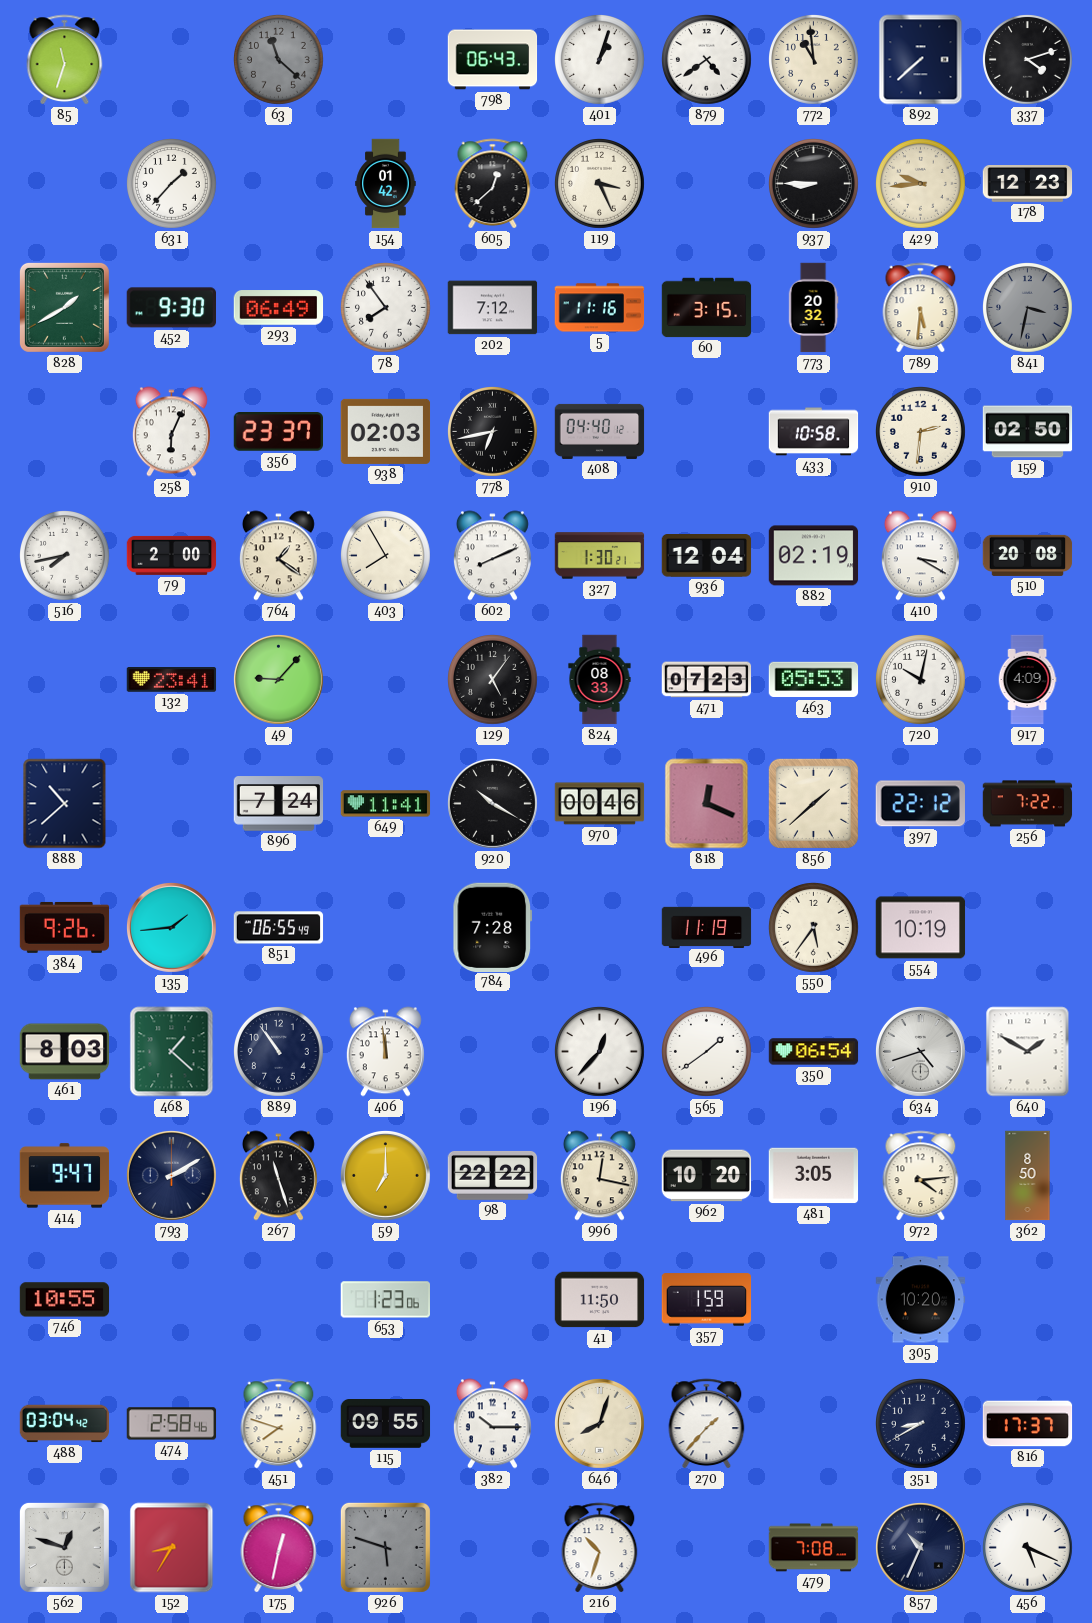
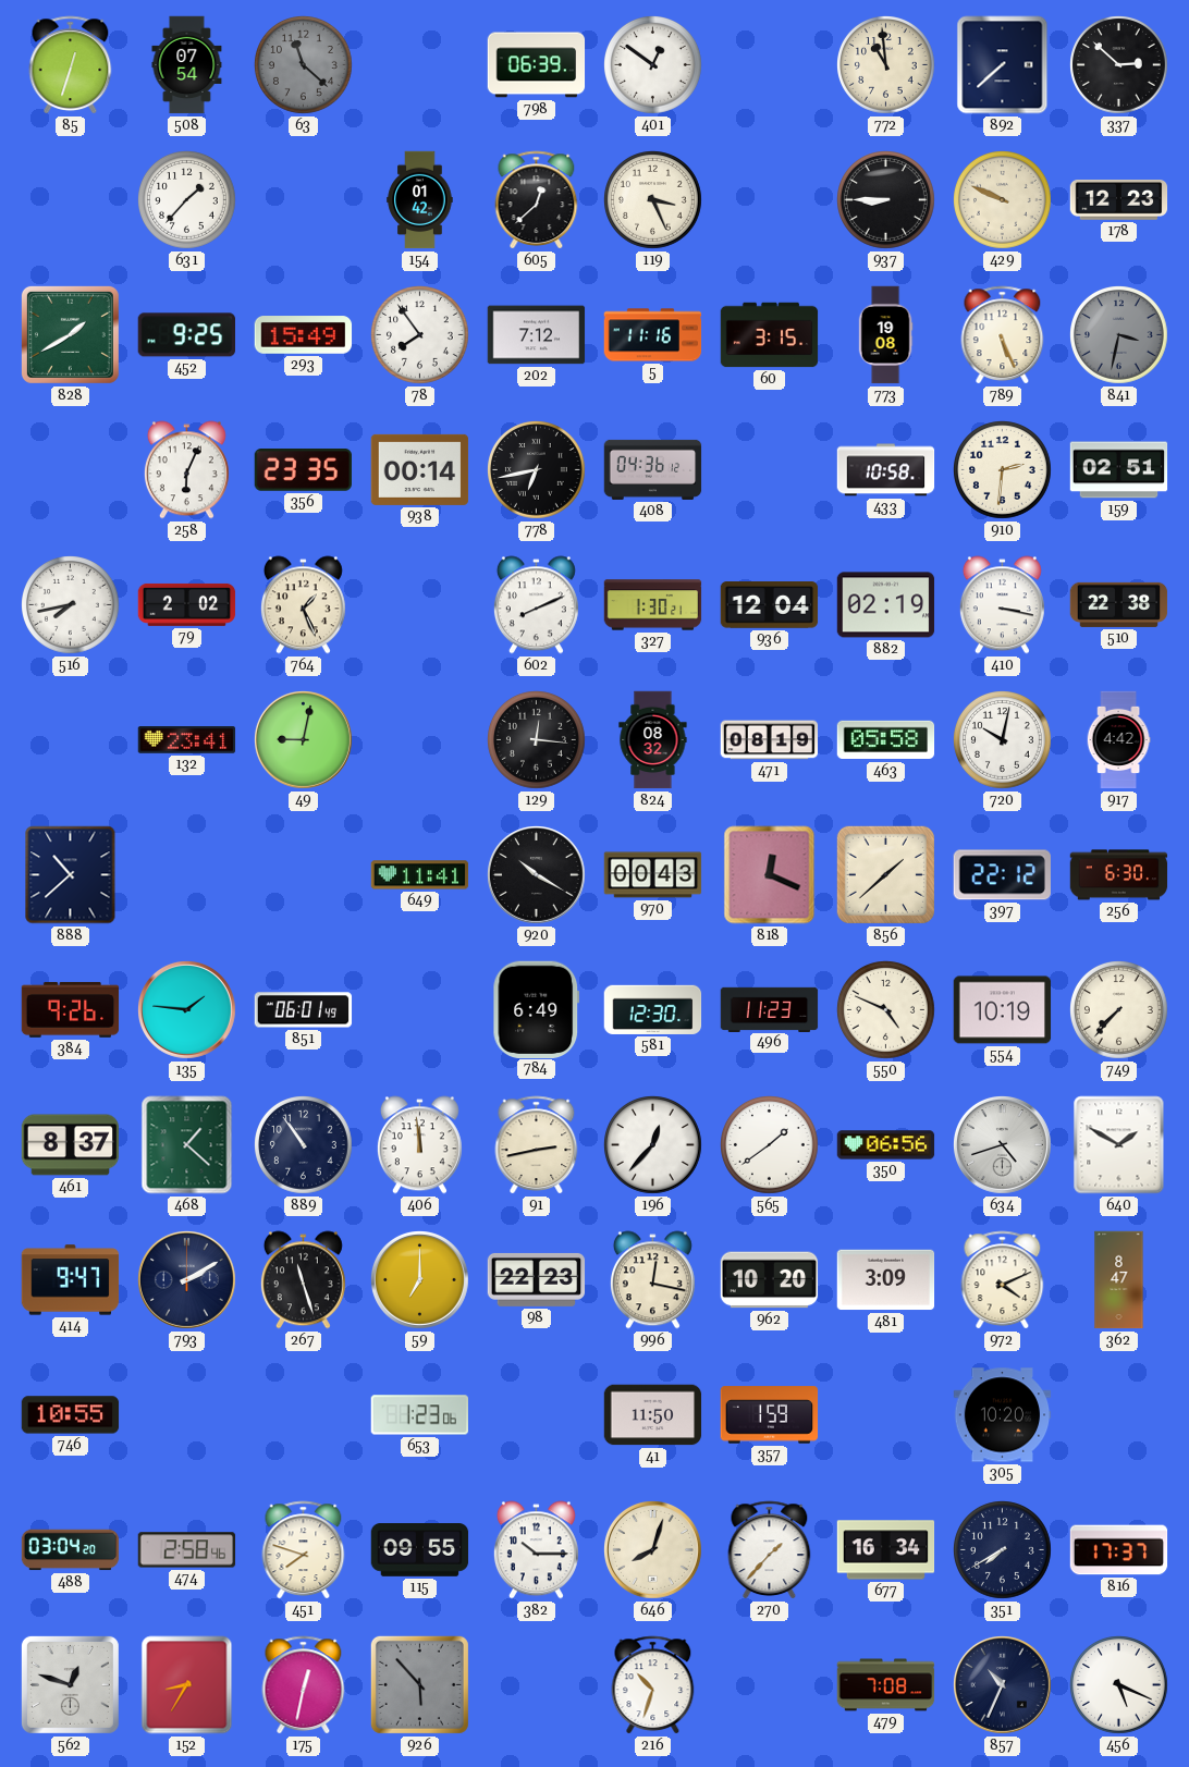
85: 11:33 -> 12:33 (71, 65)
508: none -> 07:54 (187, 65)
798: 06:43 -> 06:39 (537, 65)
401: 1:03 -> 12:51 (653, 65)
879: 4:39 -> none (707, 60)
337: 4:12 -> 2:52 (1119, 65)
429: 9:44 -> 9:49 (1003, 200)
452: 9:30 -> 9:25 (186, 335)
293: 06:49 -> 15:49 (304, 335)
773: 20:32 -> 19:08 (885, 335)
789: 5:31 -> 5:26 (1003, 335)
356: 23:37 -> 23:35 (304, 470)
938: 02:03 -> 00:14 (420, 469)
408: 04:40 -> 04:36 (653, 469)
159: 02:50 -> 02:51 (1119, 470)
79: 2:00 -> 2:02 (187, 604)
764: 1:21 -> 1:26 (303, 605)
403: 7:55 -> none (386, 556)
410: 3:20 -> 3:17 (1002, 605)
510: 20:08 -> 22:38 (1119, 604)
49: 9:07 -> 9:02 (304, 740)
129: 5:06 -> 12:16 (537, 740)
824: 08:33 -> 08:32 (653, 740)
471: 07:23 -> 08:19 (770, 740)
463: 05:53 -> 05:58 (886, 740)
917: 4:09 -> 4:42 (1118, 740)
896: 7:24 -> none (279, 804)
970: 00:46 -> 00:43 (653, 875)
256: 7:22 -> 6:30 (1119, 875)
135: 1:44 -> 1:46 (187, 1010)
851: 06:55 -> 06:01 (304, 1010)
784: 7:28 -> 6:49 (537, 1009)
581: none -> 12:30 (653, 1009)
496: 11:19 -> 11:23 (770, 1009)
550: 5:36 -> 4:49 (886, 1010)
749: none -> 7:37 (1119, 1010)
461: 8:03 -> 8:37 (71, 1145)
91: none -> 2:43 (537, 1145)
350: 06:54 -> 06:56 (886, 1145)
98: 22:22 -> 22:23 (537, 1279)
481: 3:05 -> 3:09 (886, 1280)
972: 4:14 -> 4:11 (1003, 1280)
362: 8:50 -> 8:47 (1119, 1280)
488: 03:04:42 -> 03:04:20 (71, 1550)
677: none -> 16:34 (886, 1550)
351: 8:40 -> 7:40 (1003, 1550)
926: 5:48 -> 5:53 (419, 1684)
